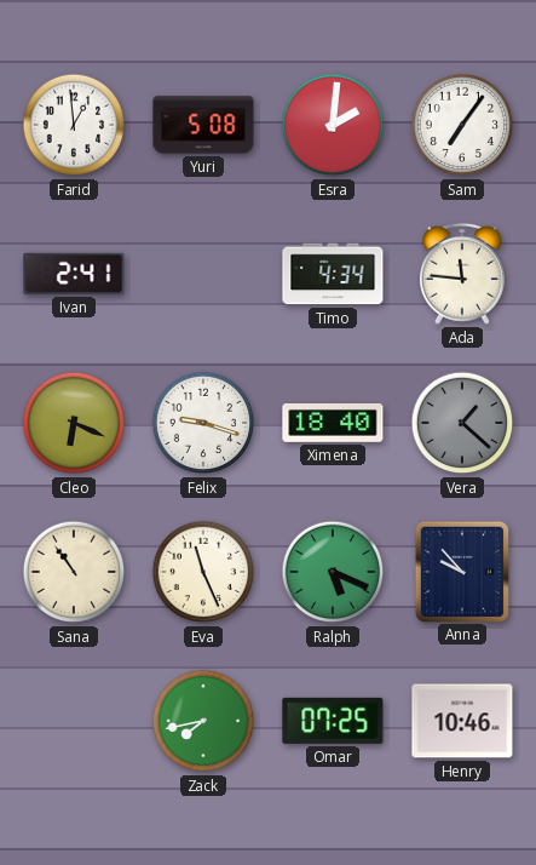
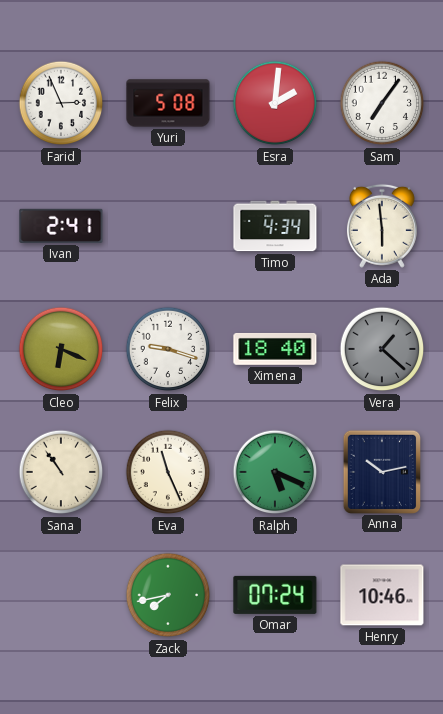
Farid: 12:59 -> 2:56 (61, 103)
Ada: 11:46 -> 5:59 (382, 226)
Anna: 9:53 -> 10:13 (381, 471)
Omar: 07:25 -> 07:24 (275, 595)
